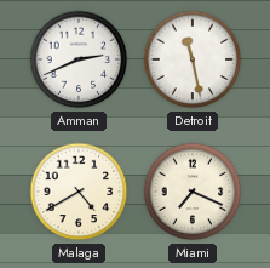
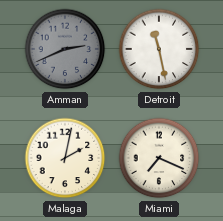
Amman dial: white -> grey (65, 49)
Malaga: 4:40 -> 2:02 (65, 158)
